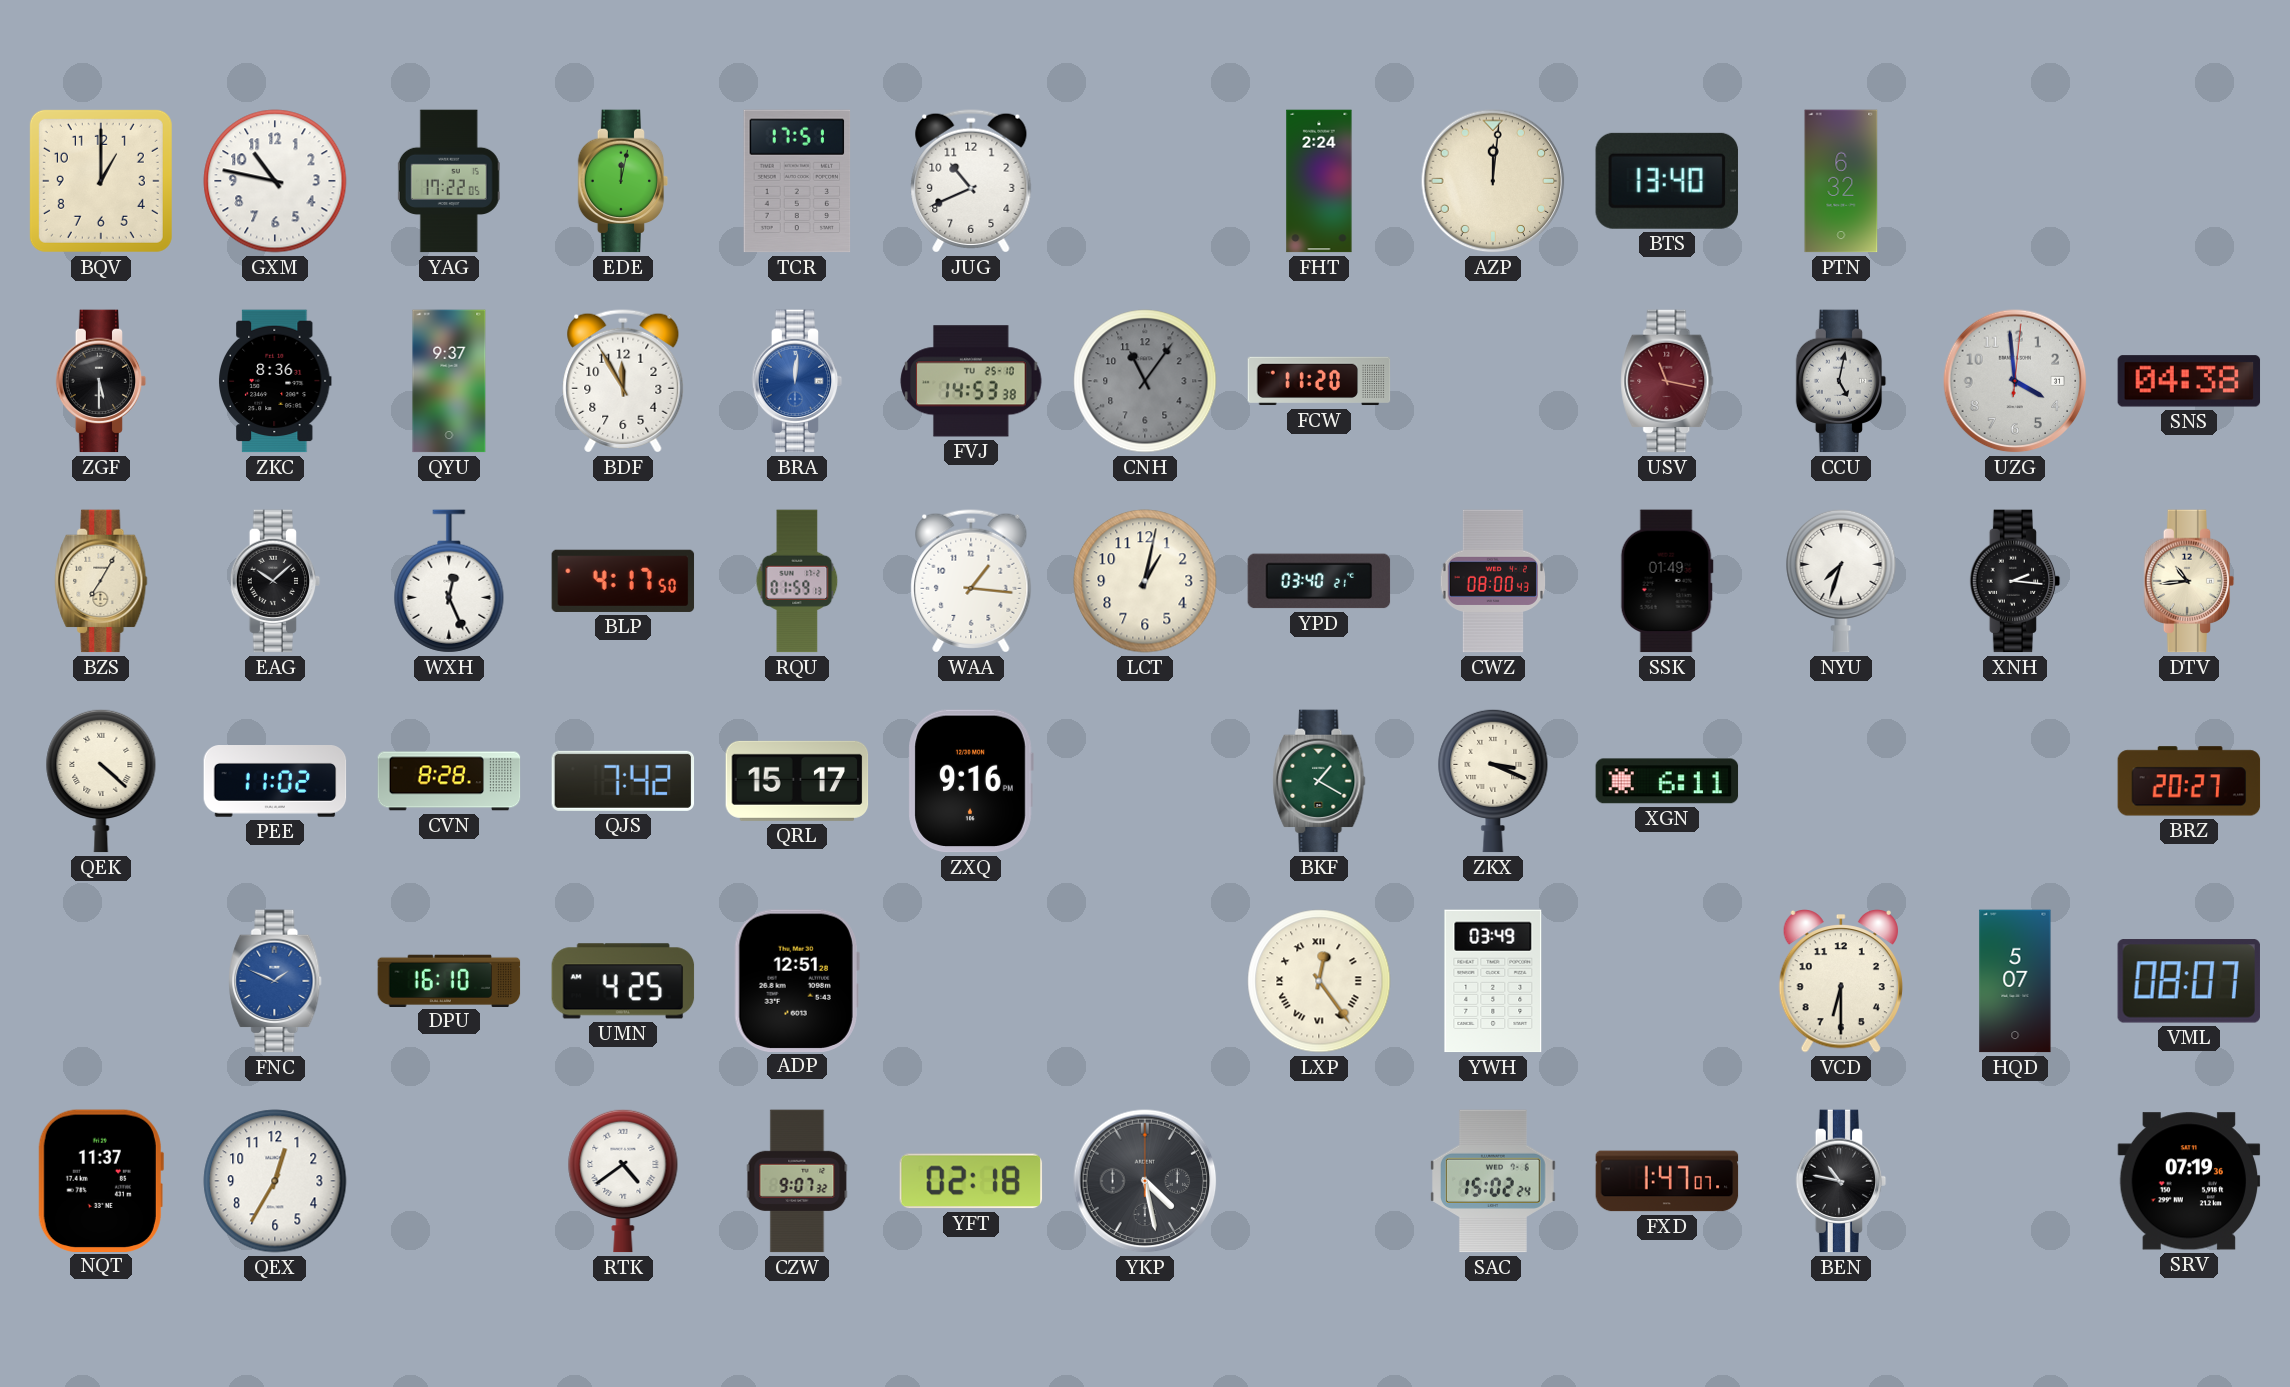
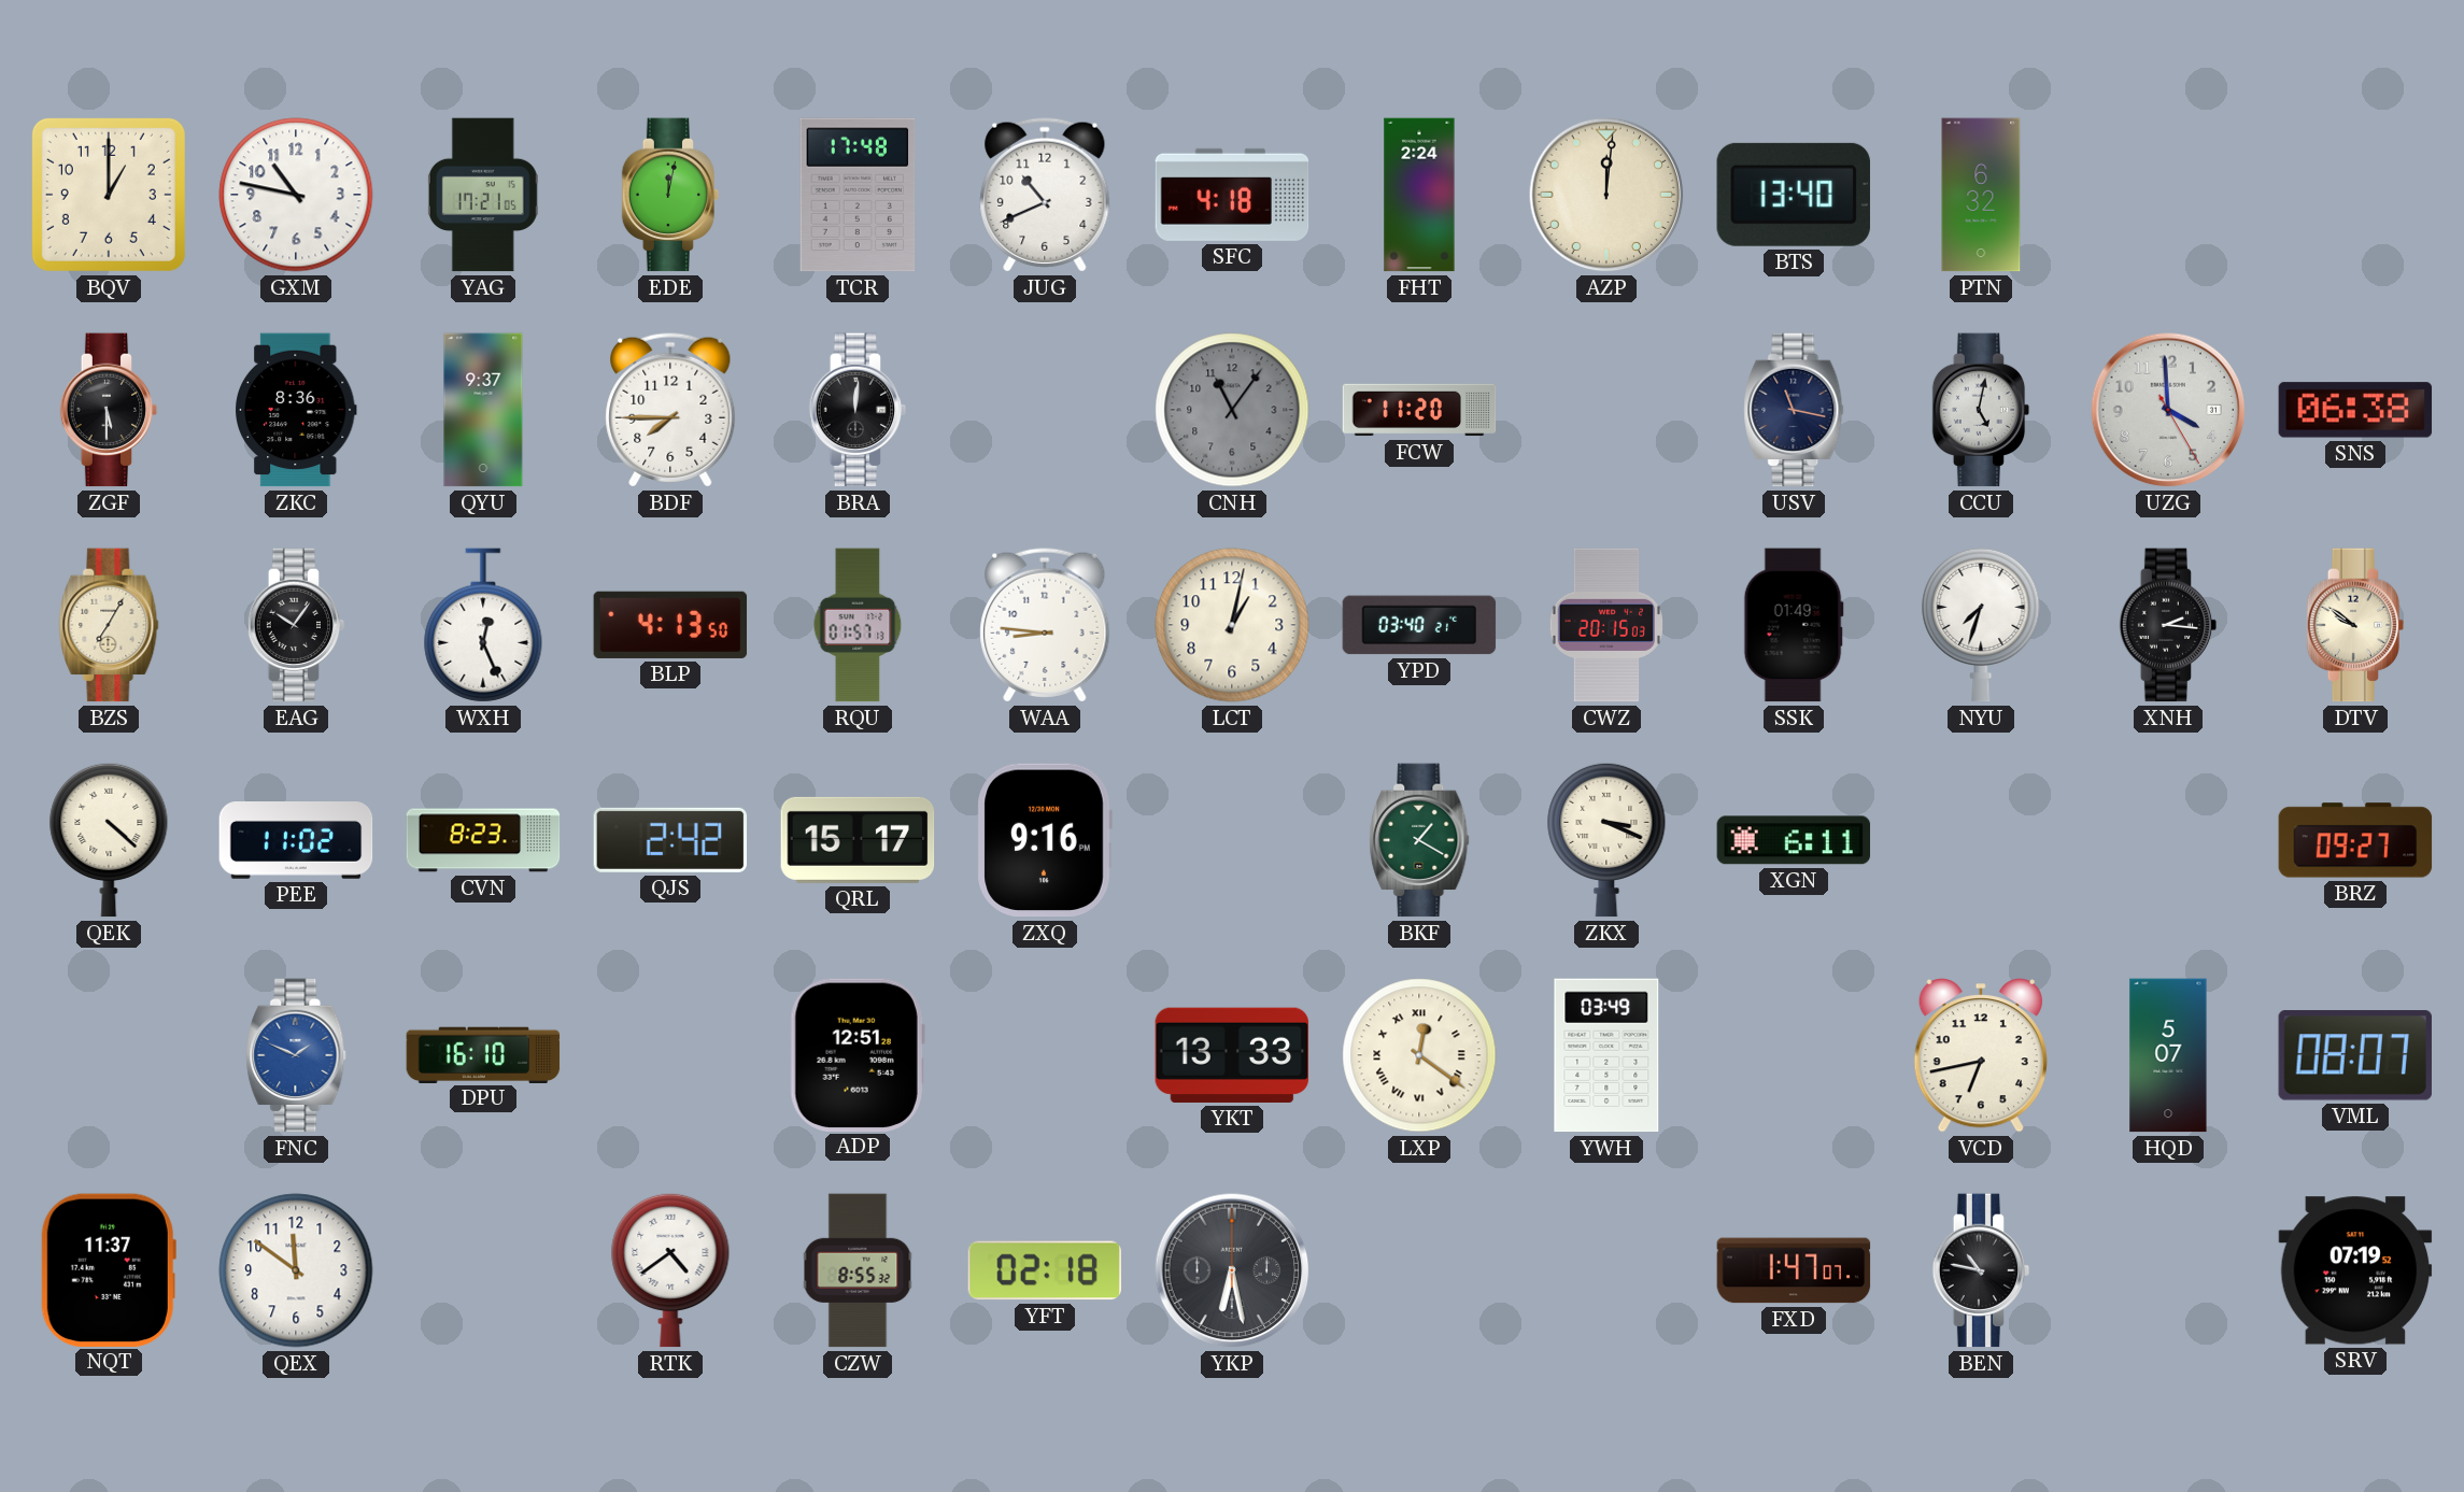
YAG: 17:22 -> 17:21 (483, 195)
TCR: 17:51 -> 17:48 (858, 195)
SFC: none -> 4:18 (1232, 195)
BDF: 11:55 -> 7:45 (670, 410)
BRA dial: blue -> black (858, 410)
FVJ: 14:53 -> none (971, 381)
USV dial: burgundy -> navy (1794, 410)
UZG: 3:59:01 -> 3:59:25 (2168, 410)
SNS: 04:38 -> 06:38 (2355, 410)
EAG: 10:08 -> 10:06 (296, 625)
BLP: 4:17 -> 4:13 (670, 625)
RQU: 01:59 -> 01:57 (858, 625)
WAA: 1:16 -> 8:46 (1045, 625)
CWZ: 08:00 -> 20:15 (1606, 625)
DTV: 10:44 -> 9:51 (2355, 625)
CVN: 8:28 -> 8:23 (483, 840)
QJS: 7:42 -> 2:42 (670, 840)
BRZ: 20:27 -> 09:27 (2355, 840)
UMN: 4:25 -> none (623, 981)
YKT: none -> 13:33 (1232, 1055)
LXP: 12:24 -> 12:21 (1419, 1055)
VCD: 6:30 -> 6:43 (1981, 1056)
QEX: 12:35 -> 11:51 (296, 1270)
CZW: 9:07 -> 8:55 (858, 1270)
YKP: 4:28 -> 6:28 (1232, 1270)
SAC: 15:02 -> none (1494, 1181)
SRV: 07:19:36 -> 07:19:52 (2355, 1270)
